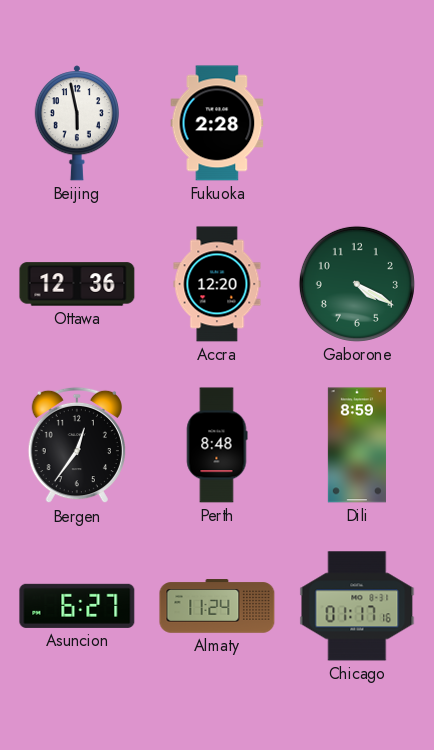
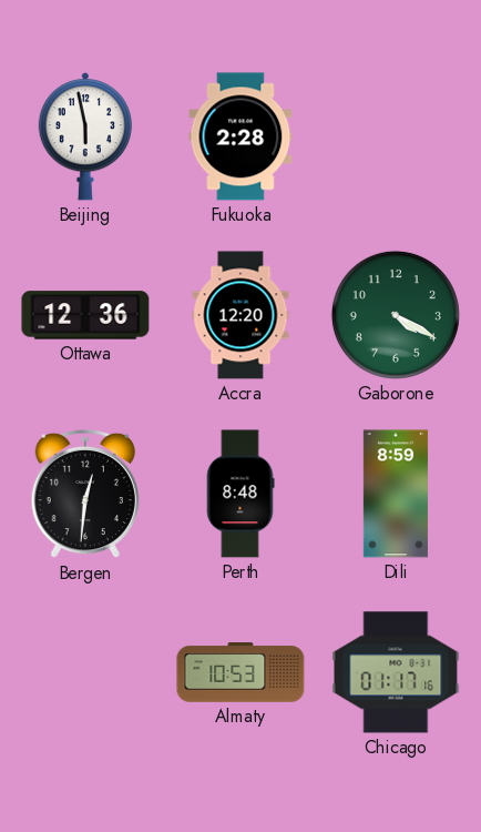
Bergen: 12:36 -> 12:31 (85, 494)
Asuncion: 6:27 -> none (77, 606)
Almaty: 11:24 -> 10:53 (240, 672)
